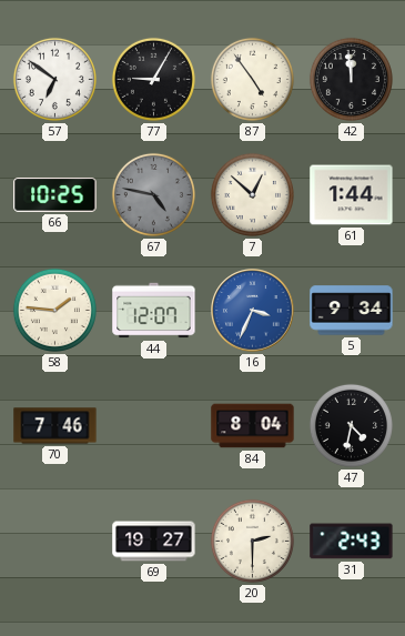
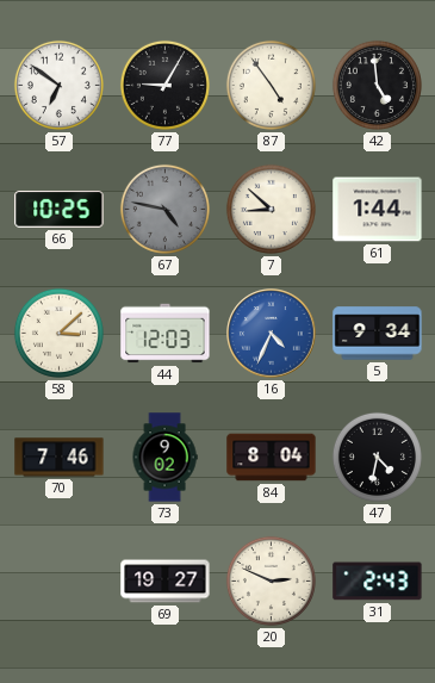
42: 11:59 -> 4:59 (377, 85)
7: 12:52 -> 8:52 (271, 209)
58: 1:46 -> 3:08 (58, 333)
44: 12:07 -> 12:03 (166, 334)
16: 3:34 -> 4:34 (272, 334)
73: none -> 9:02 (164, 458)
20: 2:30 -> 2:49 (271, 580)
